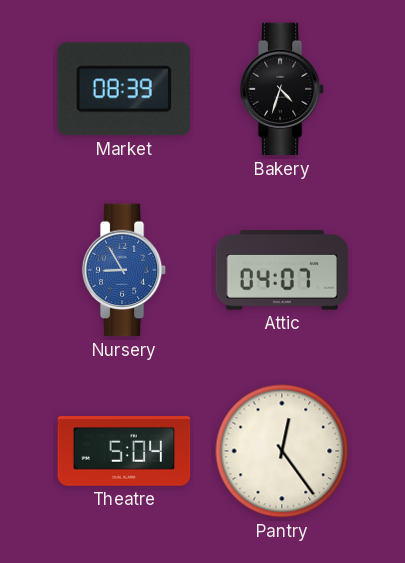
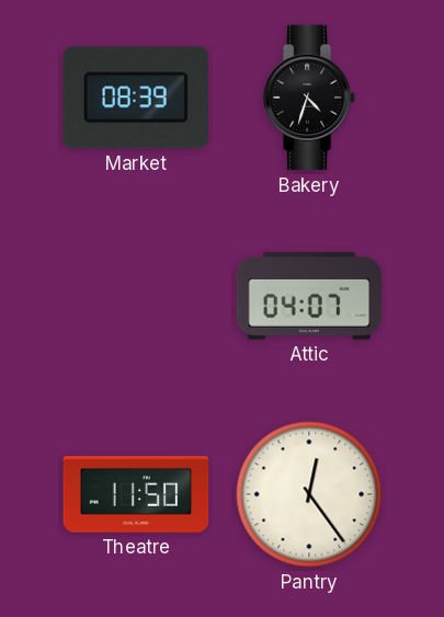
Nursery: 8:55 -> none (124, 270)
Theatre: 5:04 -> 11:50 (136, 495)
